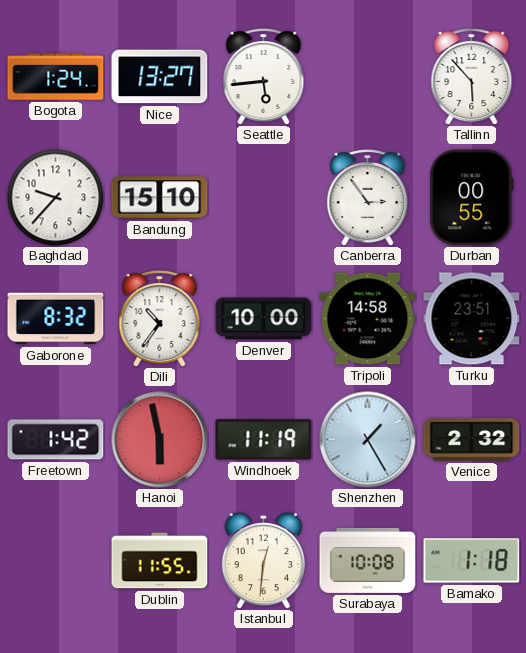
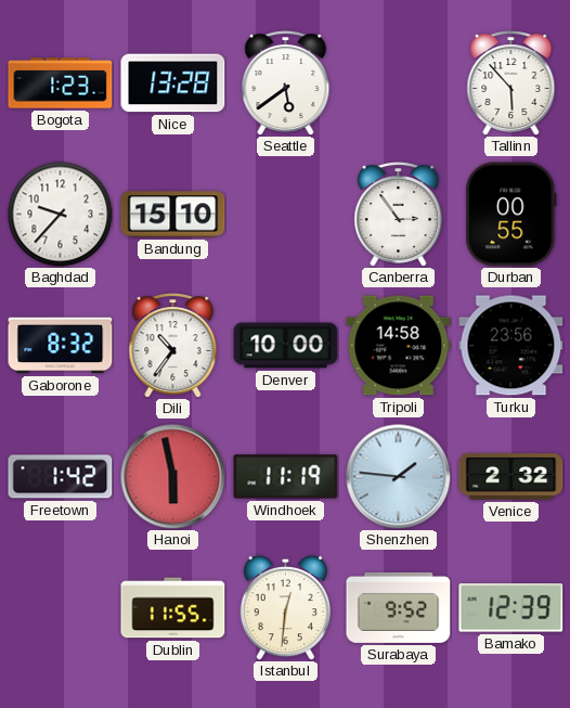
Bogota: 1:24 -> 1:23 (61, 83)
Nice: 13:27 -> 13:28 (173, 83)
Seattle: 5:44 -> 5:39 (286, 83)
Turku: 23:51 -> 23:56 (511, 346)
Shenzhen: 1:25 -> 1:46 (399, 477)
Surabaya: 10:08 -> 9:52 (399, 607)
Bamako: 1:18 -> 12:39 (511, 608)
